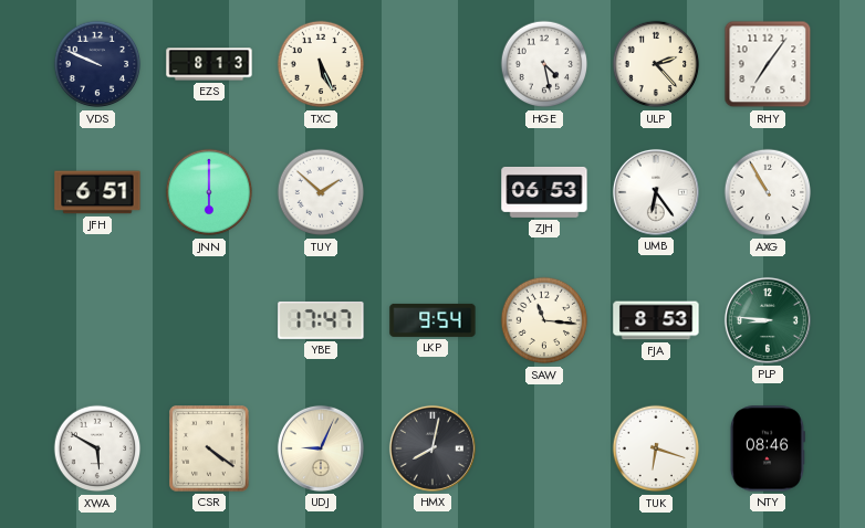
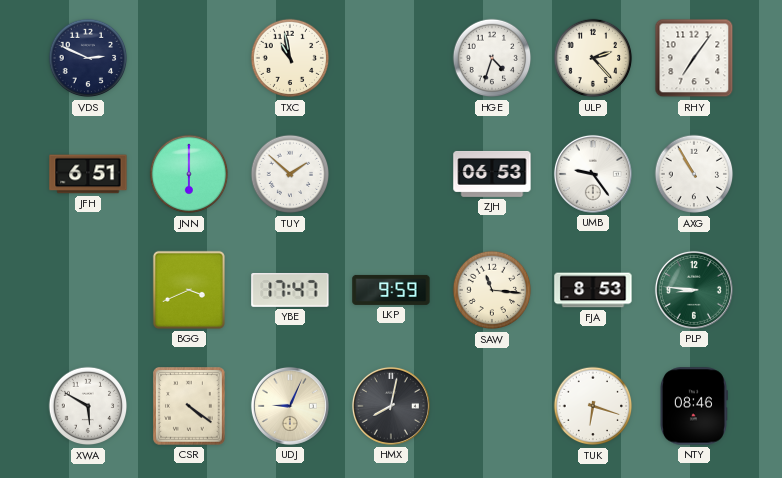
VDS: 9:49 -> 2:49 (88, 58)
EZS: 8:13 -> none (209, 64)
TXC: 5:26 -> 10:58 (290, 58)
HGE: 4:28 -> 4:33 (492, 58)
UMB: 6:24 -> 9:24 (593, 174)
BGG: none -> 3:41 (189, 290)
LKP: 9:54 -> 9:59 (391, 290)
